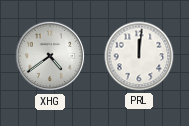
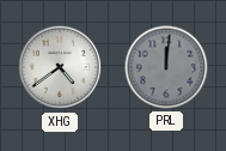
PRL dial: white -> grey (166, 67)
